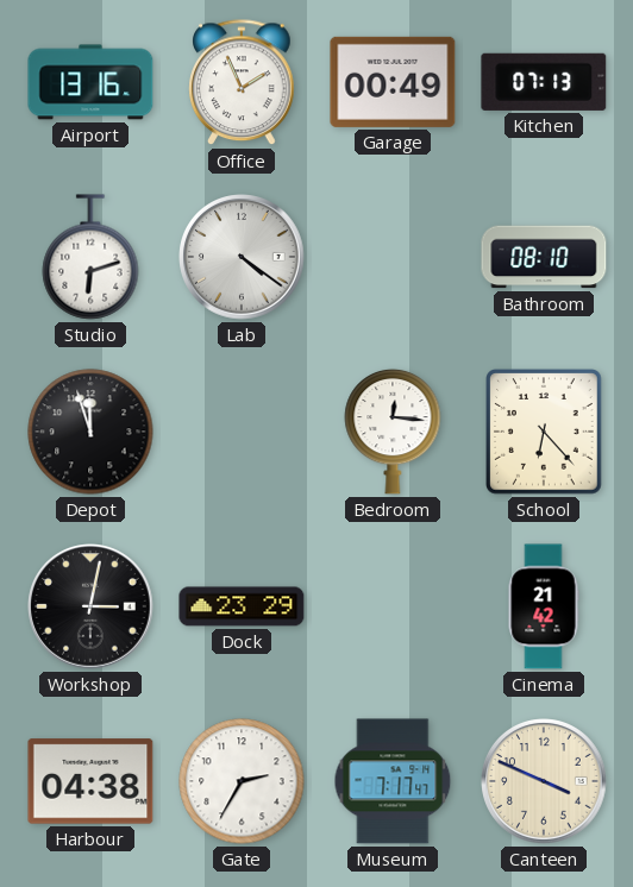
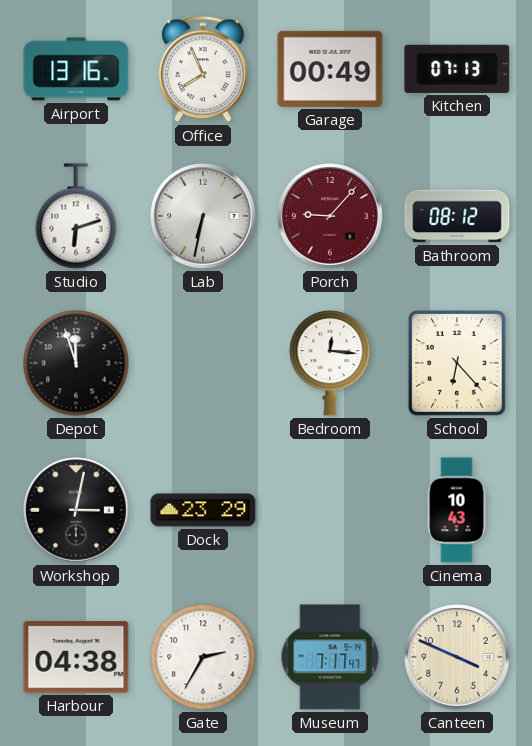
Office: 1:56 -> 7:56 (203, 70)
Lab: 4:21 -> 6:32 (203, 216)
Porch: none -> 9:07 (330, 216)
Bathroom: 08:10 -> 08:12 (457, 216)
Cinema: 21:42 -> 10:43 (457, 510)
